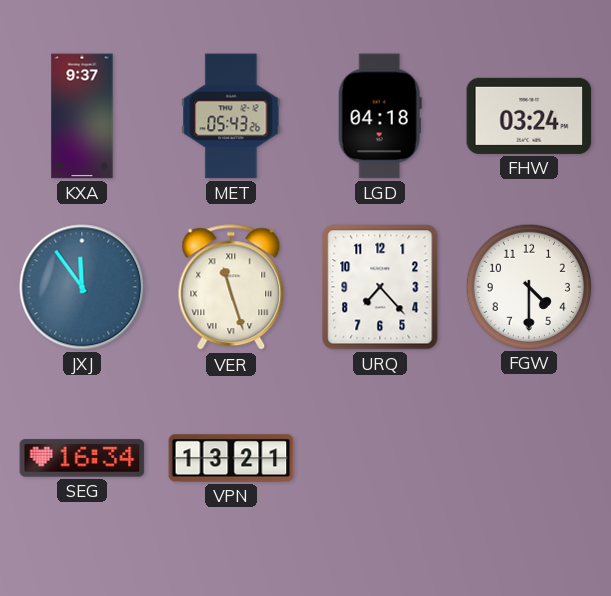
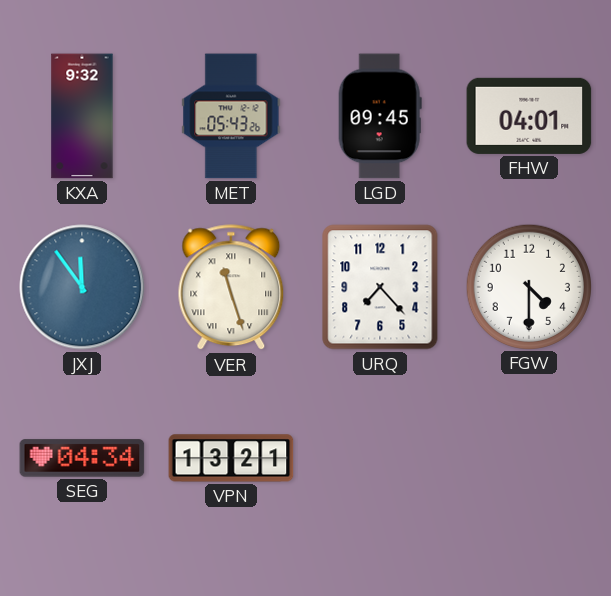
KXA: 9:37 -> 9:32 (82, 116)
LGD: 04:18 -> 09:45 (380, 116)
FHW: 03:24 -> 04:01 (529, 116)
SEG: 16:34 -> 04:34 (82, 458)
